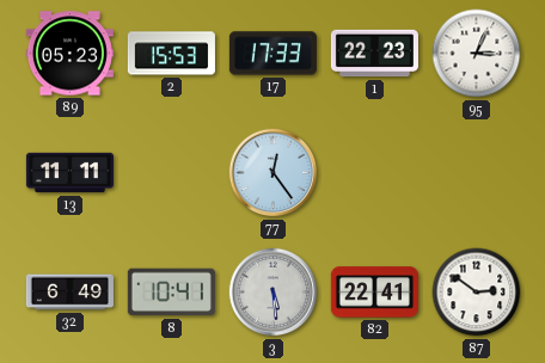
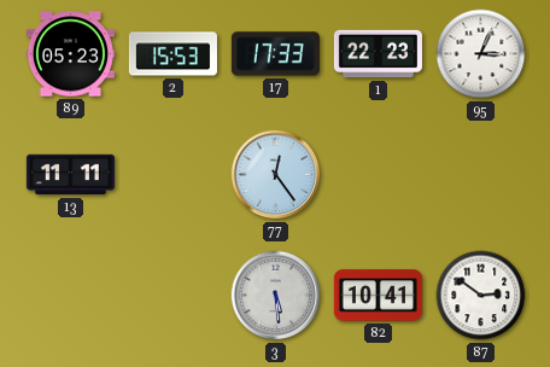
32: 6:49 -> none (69, 293)
8: 10:41 -> none (171, 293)
82: 22:41 -> 10:41 (378, 296)
